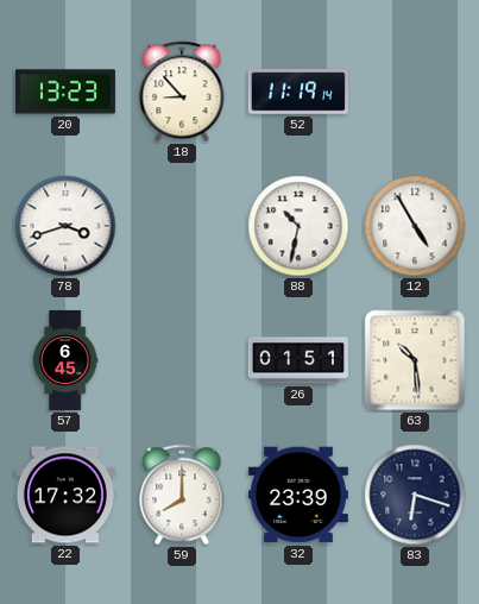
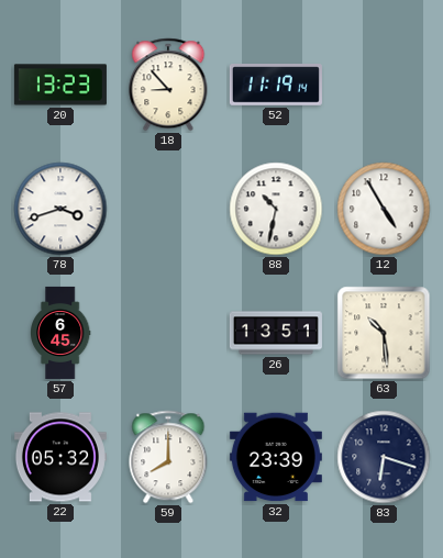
26: 01:51 -> 13:51 (276, 333)
22: 17:32 -> 05:32 (60, 457)
